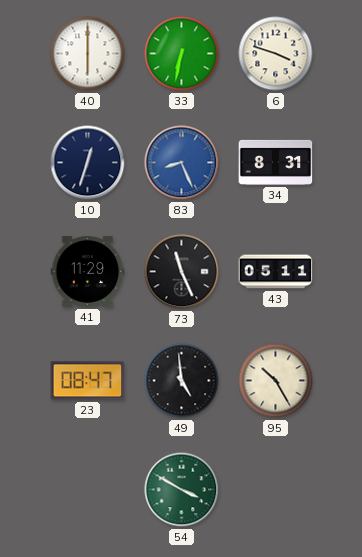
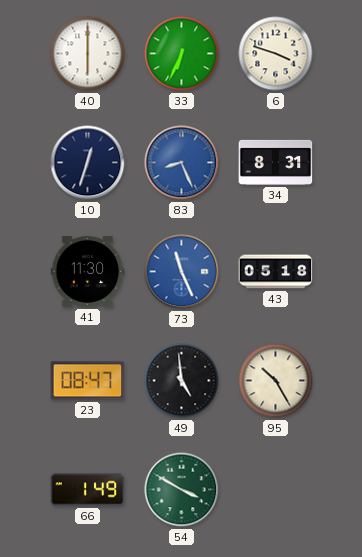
33: 6:32 -> 6:34 (182, 54)
41: 11:29 -> 11:30 (88, 272)
73 dial: black -> blue (182, 272)
43: 05:11 -> 05:18 (276, 272)
66: none -> 1:49 (88, 490)
